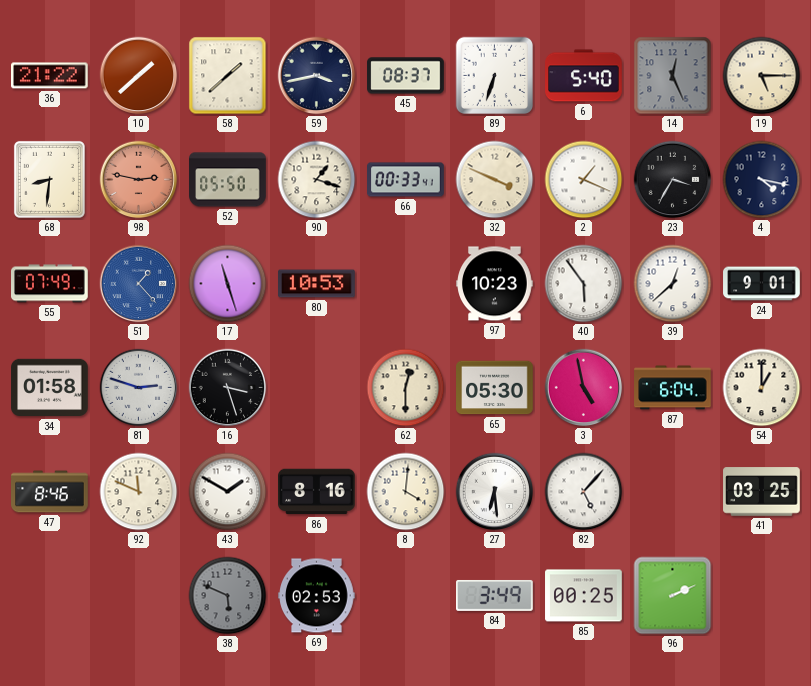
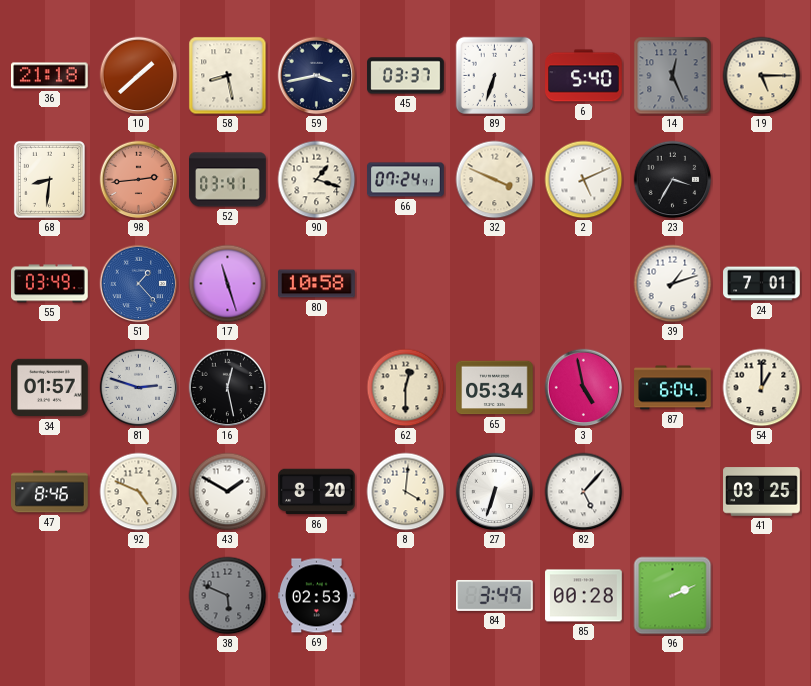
36: 21:22 -> 21:18 (50, 76)
58: 1:38 -> 8:28 (228, 76)
45: 08:37 -> 03:37 (406, 76)
98: 2:47 -> 2:44 (139, 180)
52: 05:50 -> 03:41 (228, 180)
66: 00:33 -> 07:24 (406, 180)
2: 1:19 -> 5:11 (584, 180)
4: 4:17 -> none (762, 180)
55: 07:49 -> 03:49 (50, 284)
80: 10:53 -> 10:58 (317, 284)
97: 10:23 -> none (495, 284)
40: 5:54 -> none (584, 284)
39: 12:38 -> 1:12 (673, 284)
24: 9:01 -> 7:01 (762, 284)
34: 01:58 -> 01:57 (50, 388)
16: 3:27 -> 12:28 (228, 388)
65: 05:30 -> 05:34 (495, 388)
92: 11:49 -> 4:49 (139, 492)
86: 8:16 -> 8:20 (317, 492)
27: 6:29 -> 6:33 (495, 492)
85: 00:25 -> 00:28 (584, 596)
